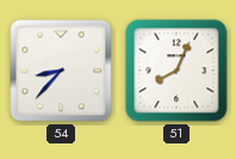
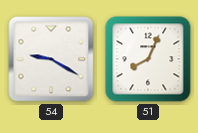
54: 8:37 -> 9:20 (51, 59)
